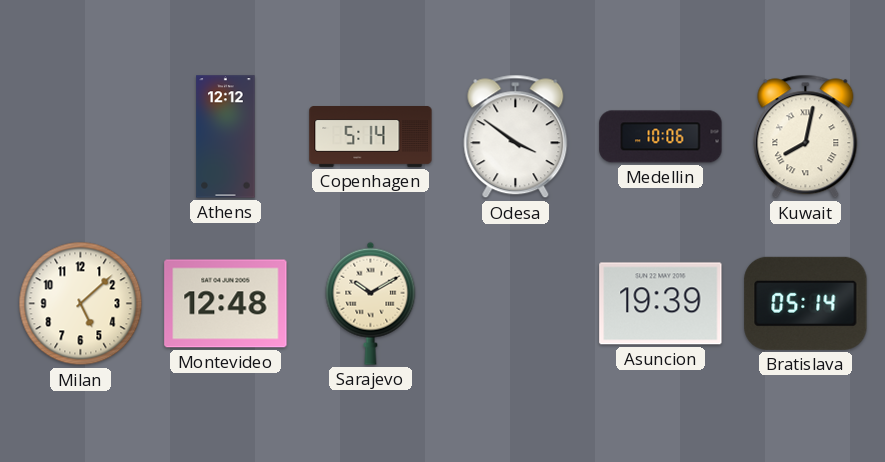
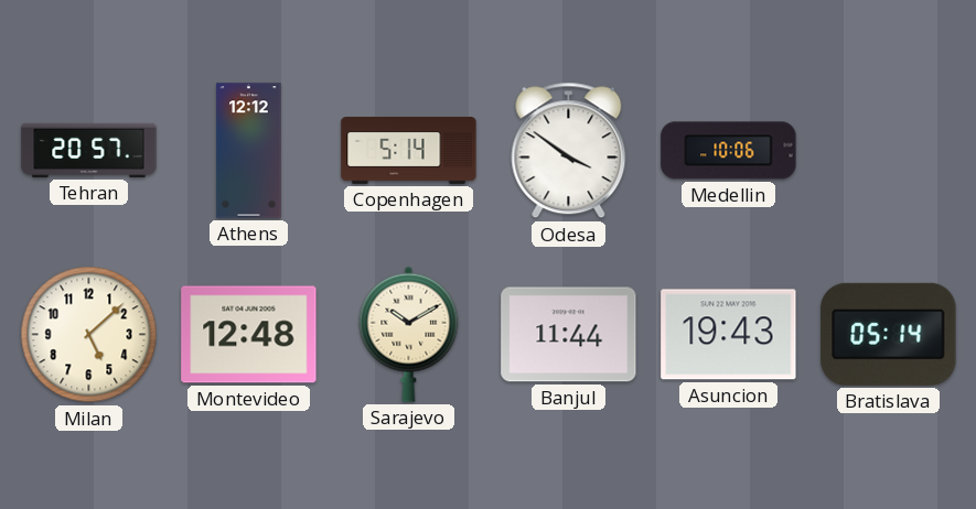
Tehran: none -> 20:57 (89, 150)
Kuwait: 8:02 -> none (806, 137)
Banjul: none -> 11:44 (569, 335)
Asuncion: 19:39 -> 19:43 (729, 335)
